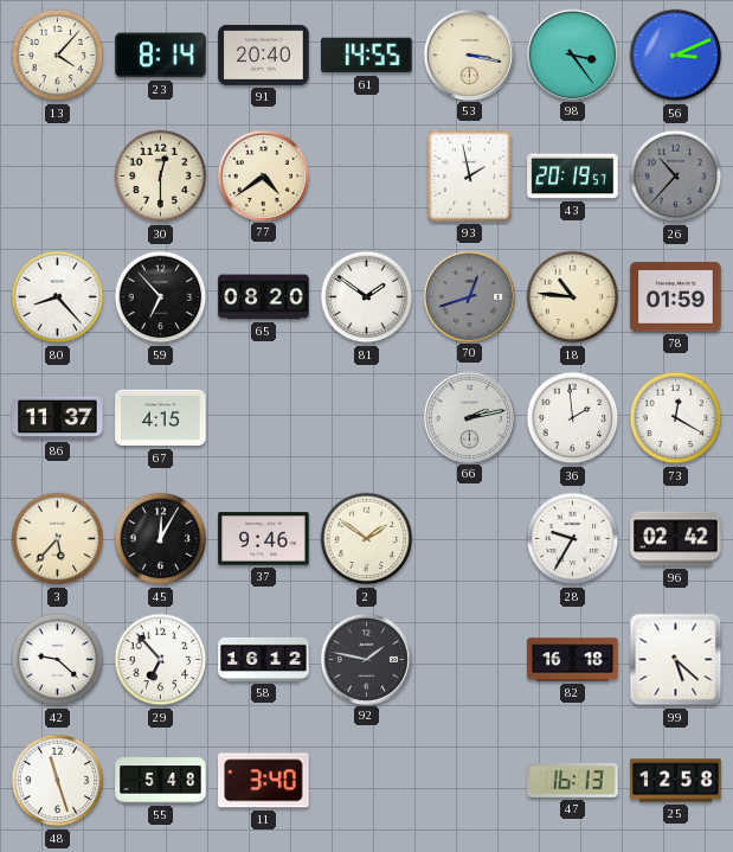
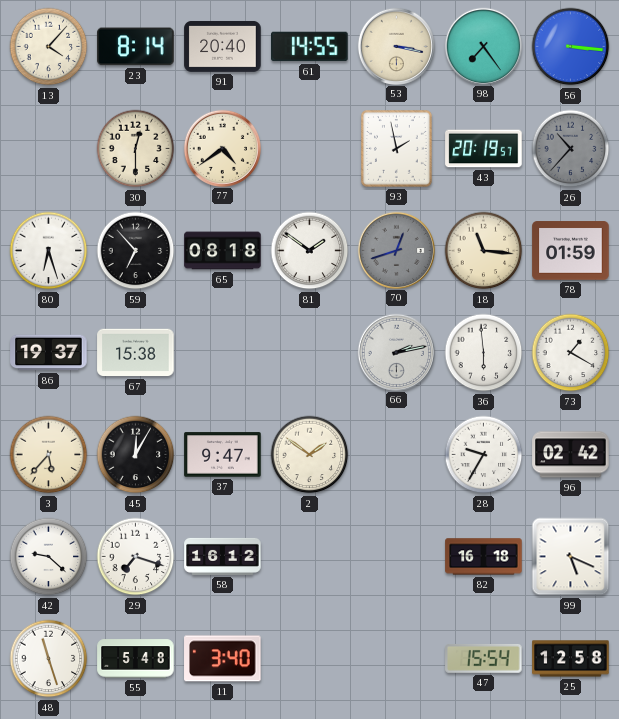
98: 3:24 -> 7:24 (483, 46)
56: 3:11 -> 3:16 (571, 47)
80: 8:23 -> 6:27 (49, 251)
65: 08:20 -> 08:18 (223, 251)
18: 10:46 -> 11:16 (484, 251)
86: 11:37 -> 19:37 (49, 353)
67: 4:15 -> 15:38 (136, 353)
36: 1:59 -> 5:59 (484, 353)
73: 12:20 -> 1:20 (571, 353)
37: 9:46 -> 9:47 (223, 455)
29: 6:53 -> 7:18 (136, 557)
92: 1:47 -> none (366, 659)
99: 5:22 -> 5:19 (571, 557)
47: 16:13 -> 15:54 (484, 658)
